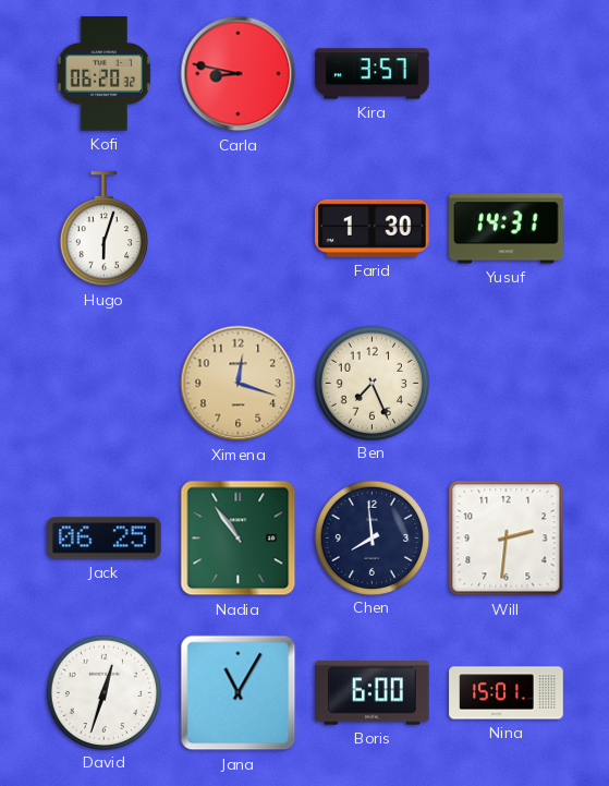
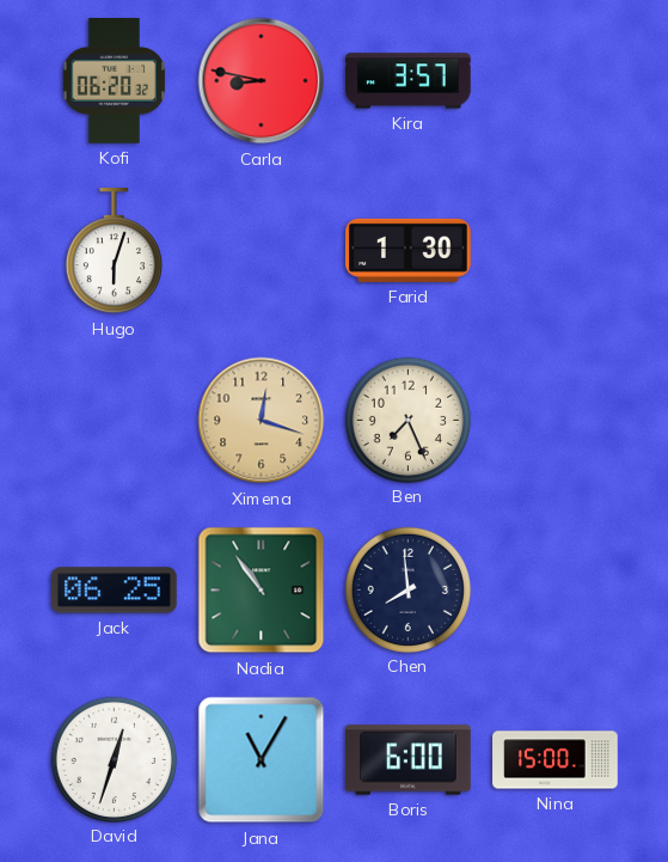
Yusuf: 14:31 -> none (507, 229)
Will: 2:31 -> none (507, 539)
Nina: 15:01 -> 15:00 (556, 760)
